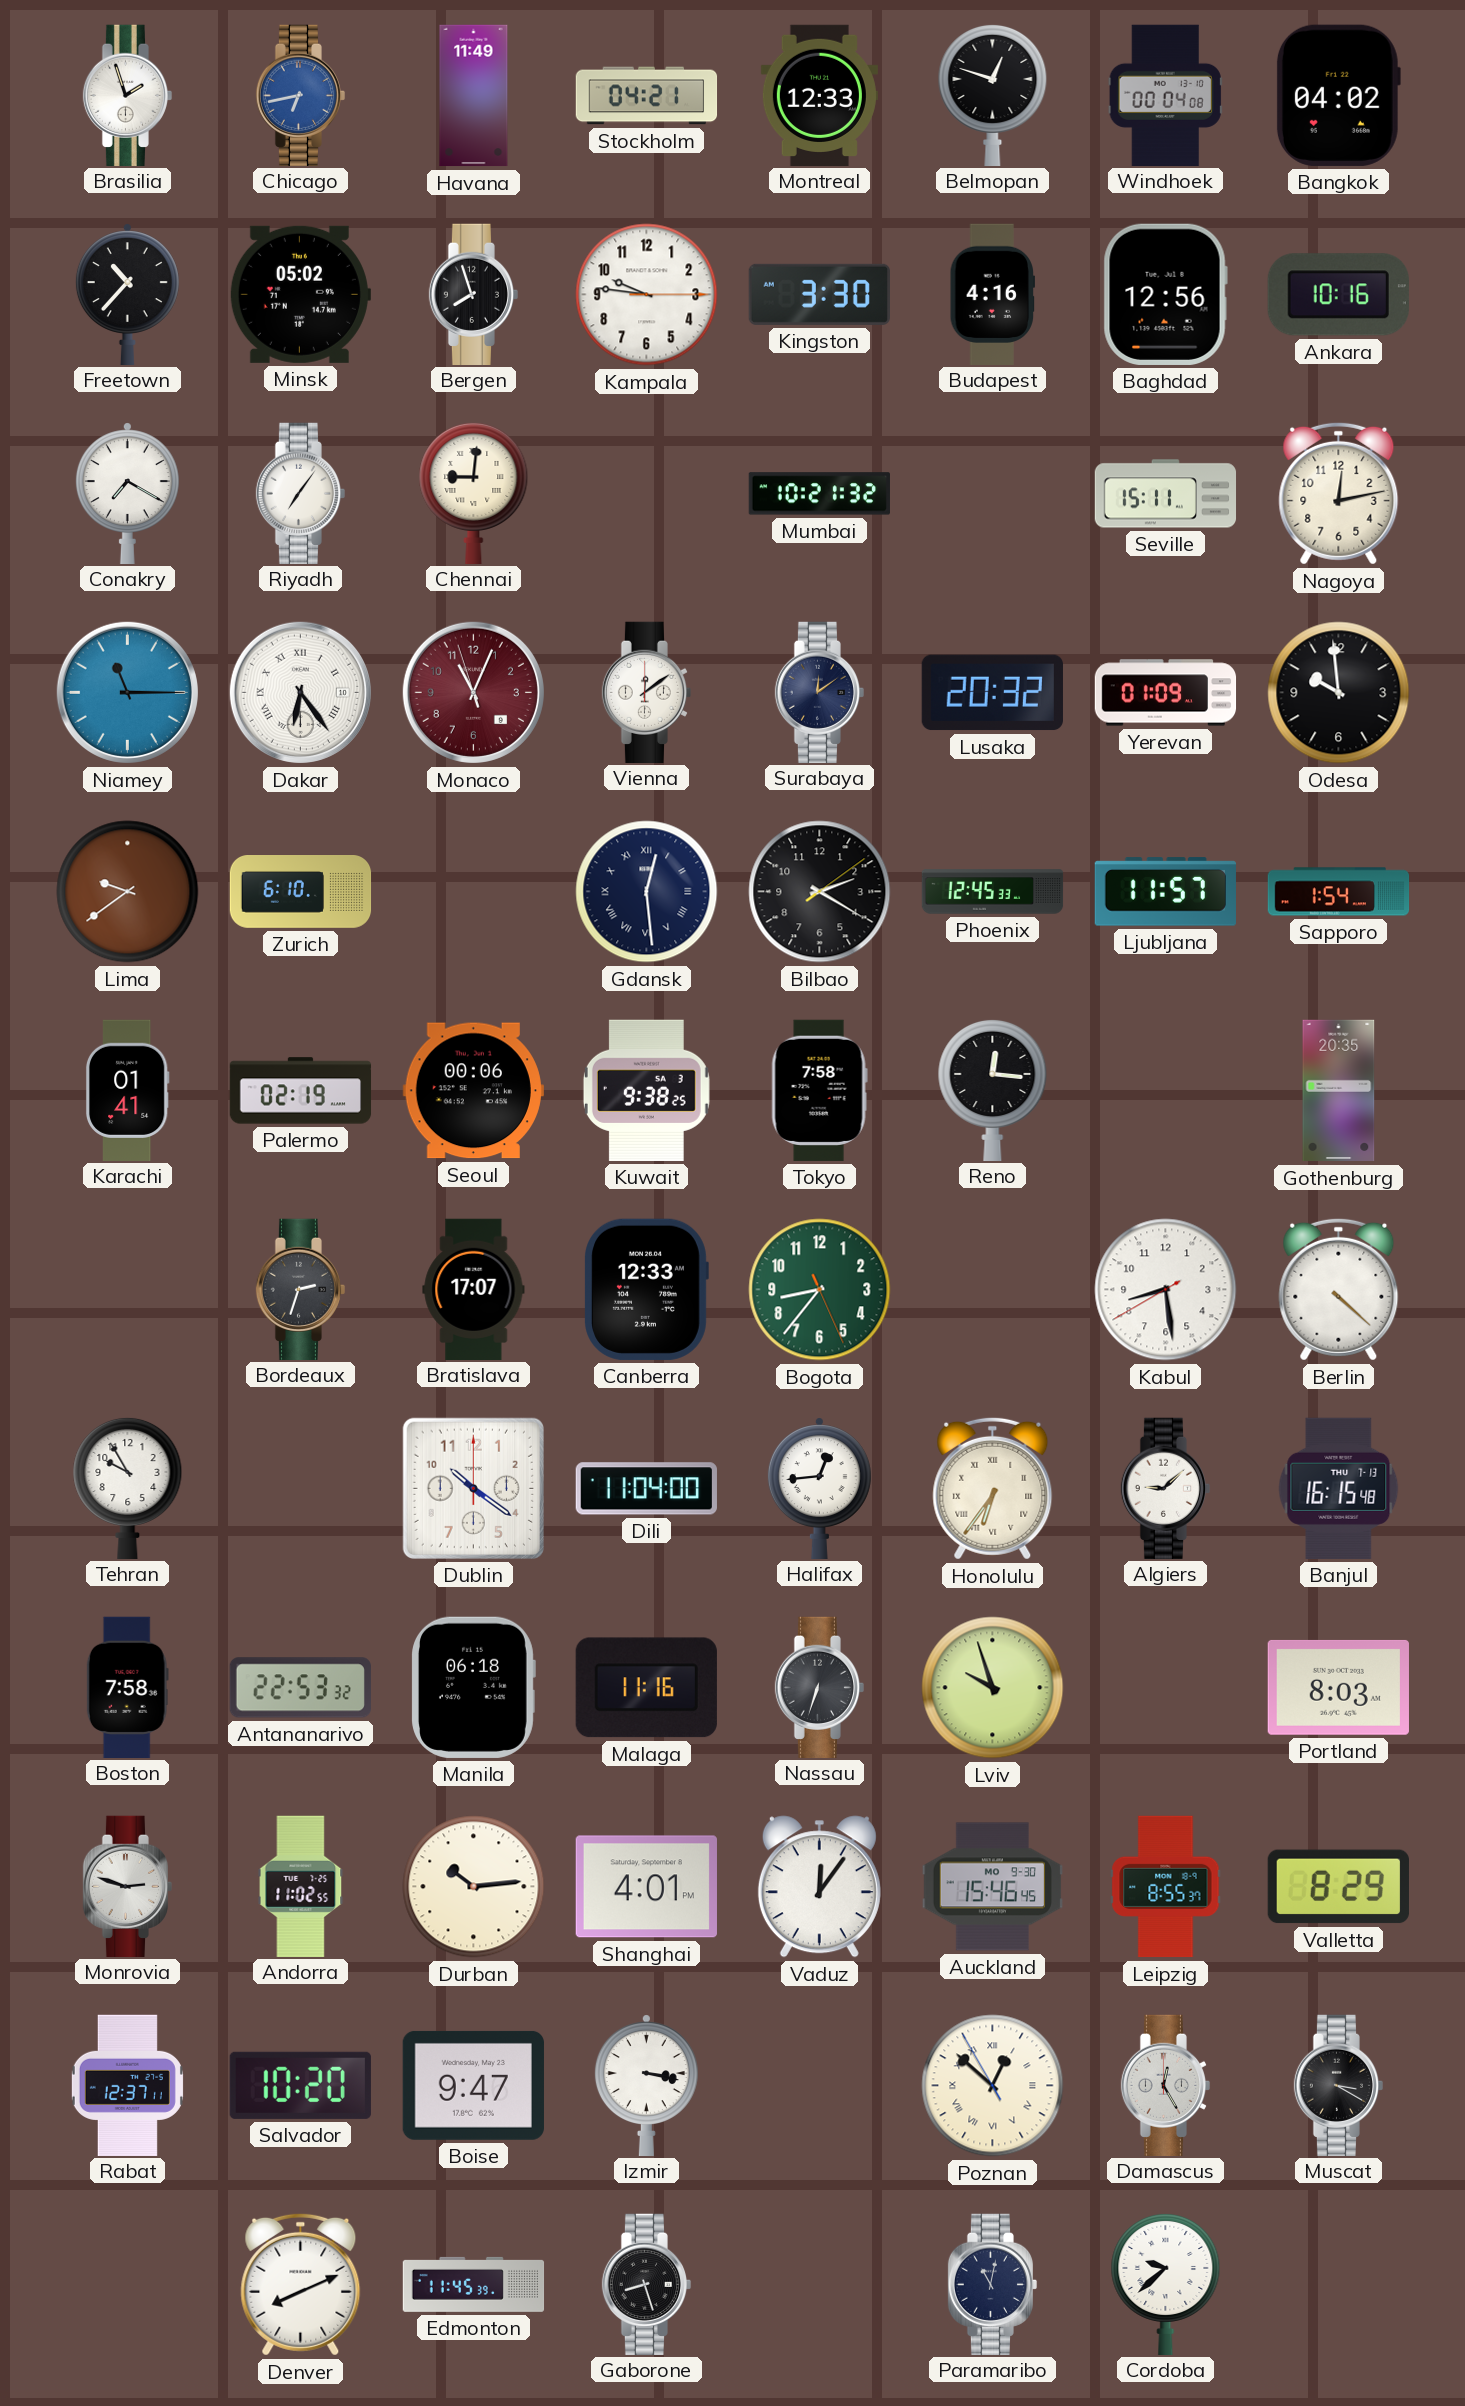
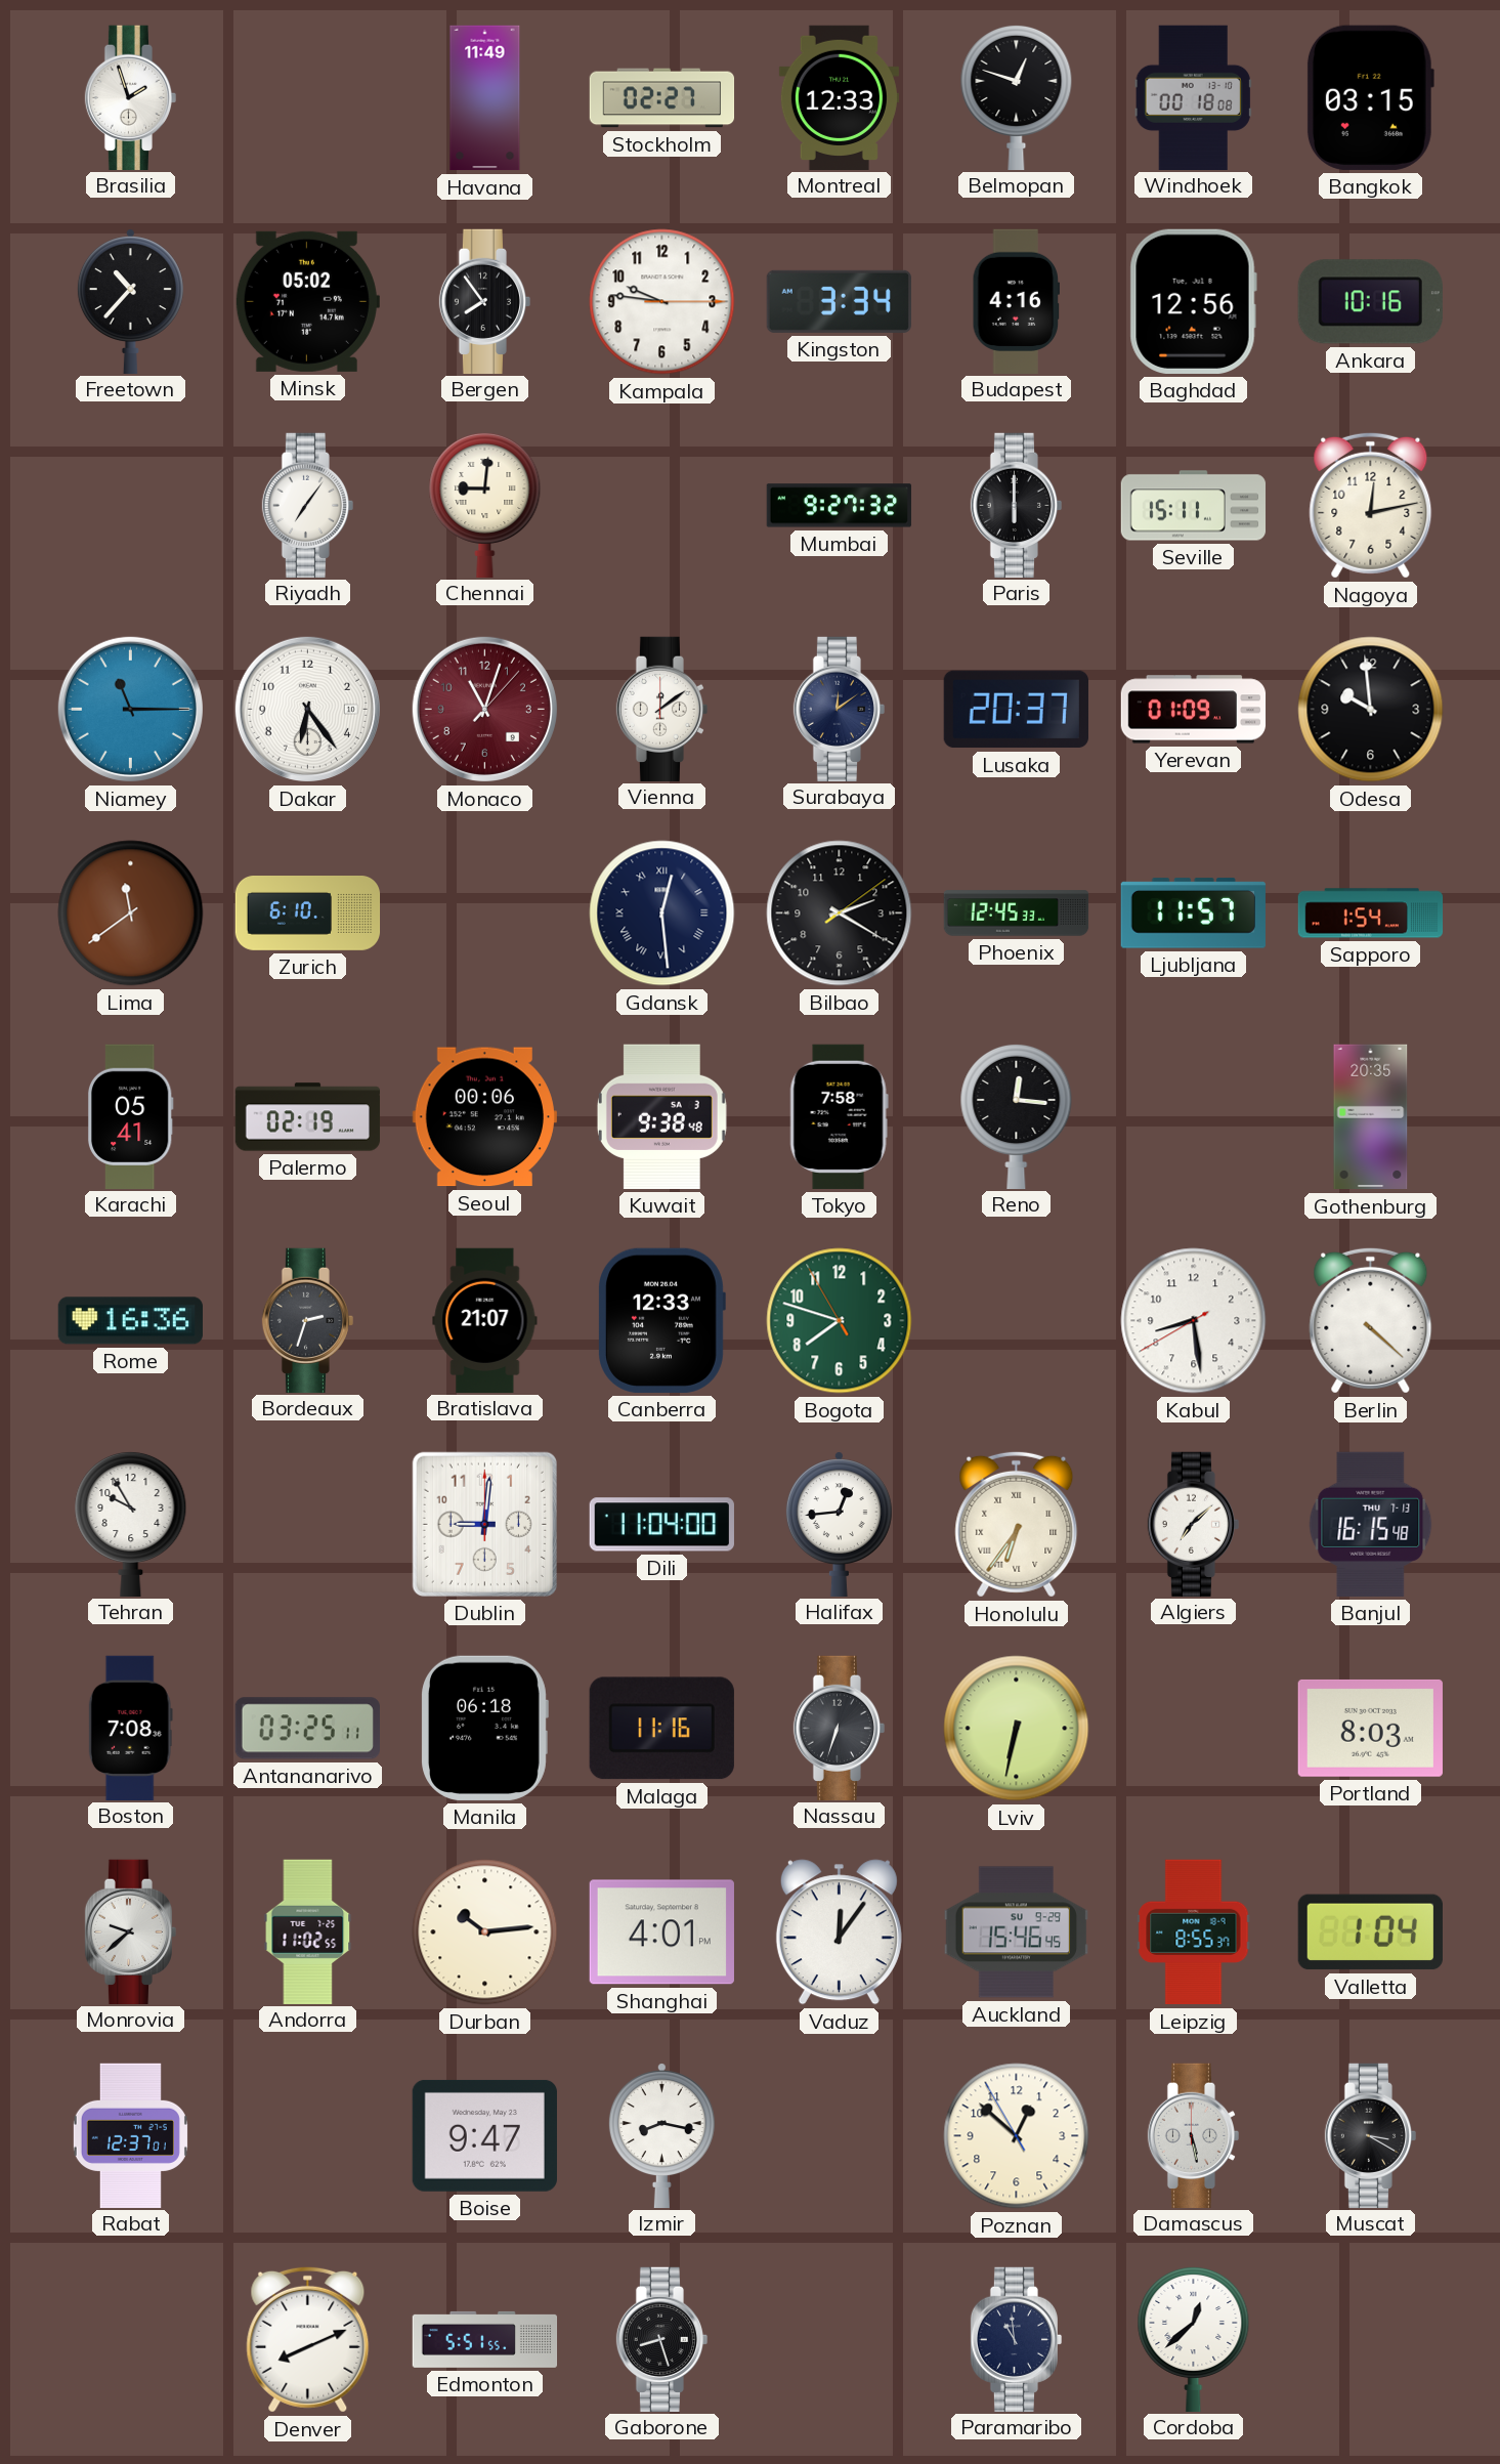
Chicago: 6:43 -> none (301, 95)
Stockholm: 04:21 -> 02:27 (662, 98)
Windhoek: 00:04 -> 00:18 (1193, 97)
Bangkok: 04:02 -> 03:15 (1370, 97)
Bergen: 7:57 -> 7:54 (485, 301)
Kingston: 3:30 -> 3:34 (839, 301)
Conakry: 7:20 -> none (127, 493)
Mumbai: 10:21 -> 9:27 (839, 506)
Paris: none -> 6:00 (1017, 505)
Dakar numerals: Roman -> Arabic (307, 709)
Monaco: 11:03:57 -> 11:03:07 (484, 709)
Lusaka: 20:32 -> 20:37 (1016, 710)
Lima: 9:39 -> 11:39 (131, 914)
Karachi: 01:41 -> 05:41 (130, 1116)
Kuwait: 9:38:25 -> 9:38:48 (661, 1116)
Rome: none -> 16:36 (130, 1321)
Bratislava: 17:07 -> 21:07 (485, 1320)
Bogota: 8:36 -> 7:47 (840, 1321)
Dublin: 10:21 -> 9:01 (484, 1524)
Algiers: 9:08 -> 7:08 (1194, 1524)
Boston: 7:58 -> 7:08 (130, 1728)
Antananarivo: 22:53 -> 03:25 (307, 1729)
Lviv: 9:57 -> 6:32 (1017, 1729)
Monrovia: 2:48 -> 9:38 (131, 1931)
Auckland date: MO 9-30 -> SU 9-29 (1016, 1932)
Valletta: 8:29 -> 1:04 (1370, 1932)
Rabat: 12:37:11 -> 12:37:01 (130, 2135)
Salvador: 10:20 -> none (300, 2085)
Izmir: 3:17 -> 8:17 (661, 2135)
Poznan numerals: Roman -> Arabic (1017, 2136)
Damascus: 12:25 -> 5:28 (1194, 2135)
Edmonton: 11:45 -> 5:51 (485, 2339)
Paramaribo: 11:02 -> 10:59 (1017, 2339)
Cordoba: 9:38 -> 12:38 (1194, 2338)
